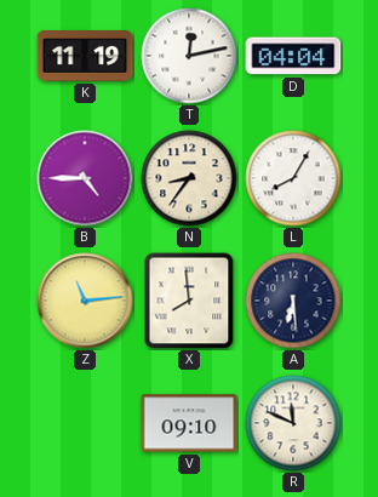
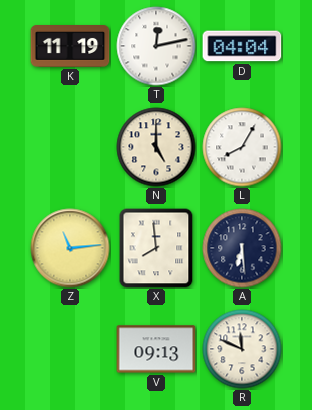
B: 4:45 -> none (85, 178)
N: 8:36 -> 5:00 (156, 147)
V: 09:10 -> 09:13 (156, 349)
